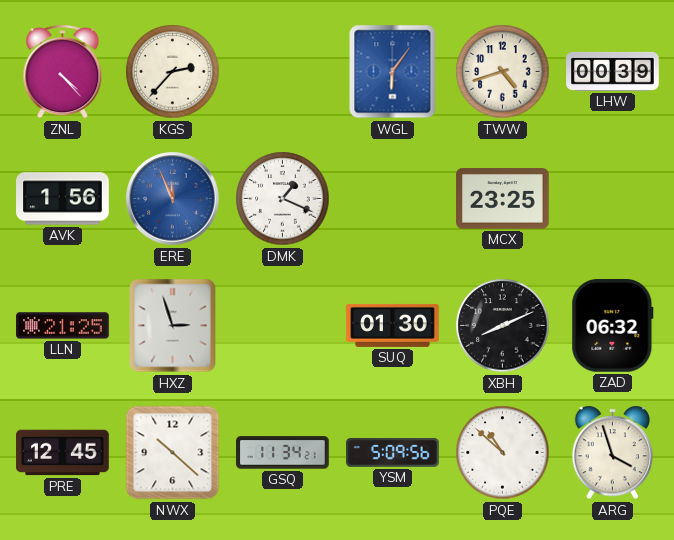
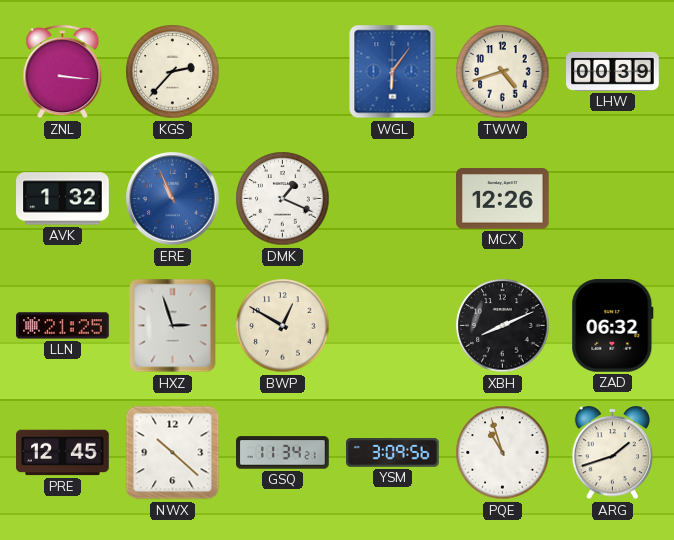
ZNL: 4:23 -> 3:16 (63, 72)
AVK: 1:56 -> 1:32 (63, 199)
ERE: 11:56 -> 10:56 (173, 199)
MCX: 23:25 -> 12:26 (503, 199)
BWP: none -> 12:50 (283, 326)
SUQ: 01:30 -> none (393, 325)
YSM: 5:09 -> 3:09 (393, 453)
PQE: 10:52 -> 10:57 (503, 453)
ARG: 3:57 -> 1:42 (613, 453)
